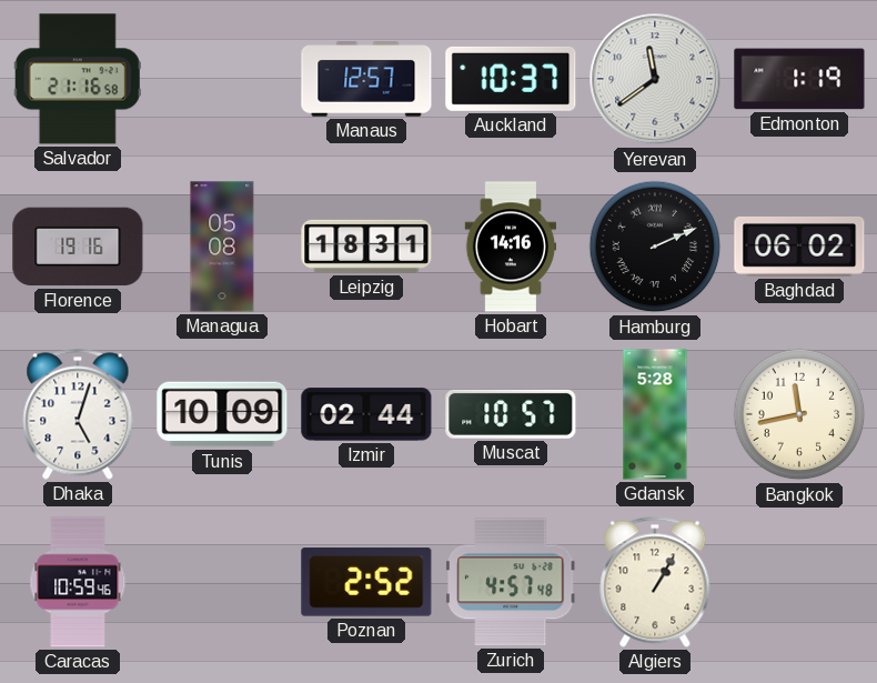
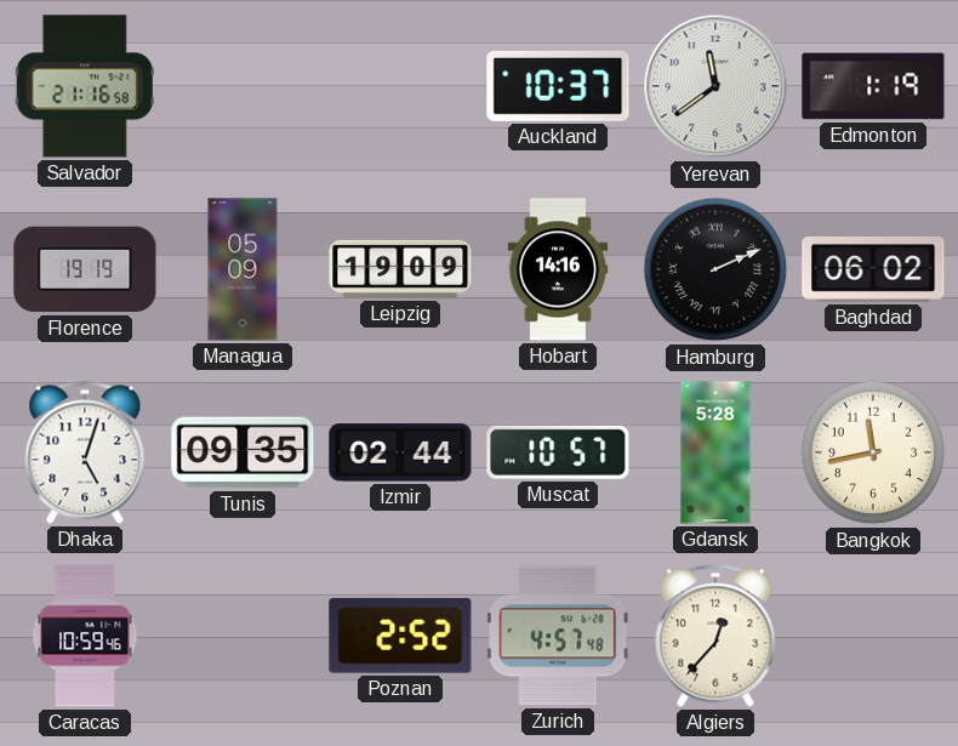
Manaus: 12:57 -> none (366, 79)
Florence: 19:16 -> 19:19 (85, 269)
Managua: 05:08 -> 05:09 (243, 269)
Leipzig: 18:31 -> 19:09 (400, 269)
Tunis: 10:09 -> 09:35 (243, 452)
Algiers: 1:05 -> 12:37 (715, 636)
